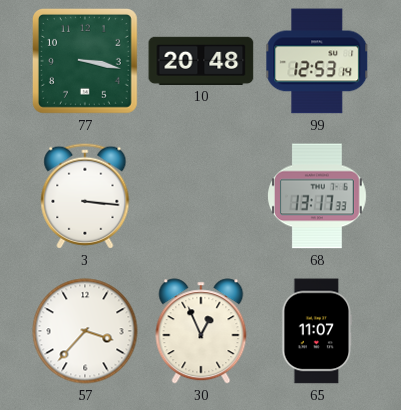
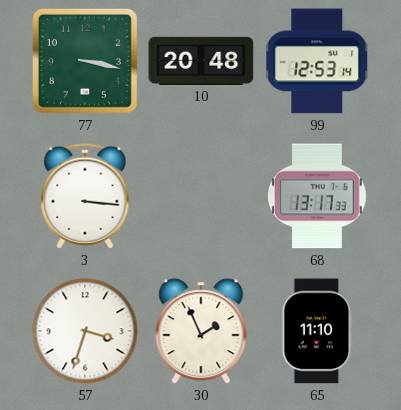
57: 3:37 -> 3:33 (85, 331)
30: 12:56 -> 1:56 (201, 331)
65: 11:07 -> 11:10 (317, 331)
